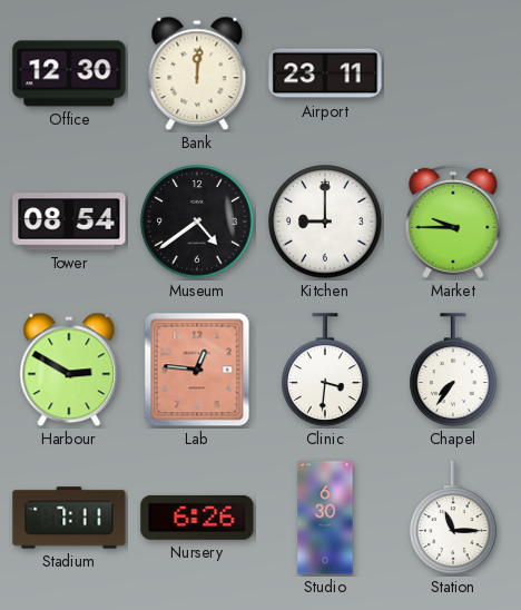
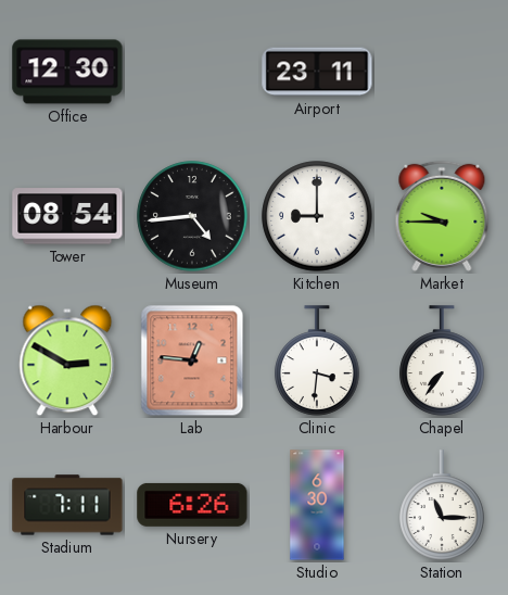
Bank: 12:01 -> none (197, 73)
Museum: 4:39 -> 4:44 (192, 216)
